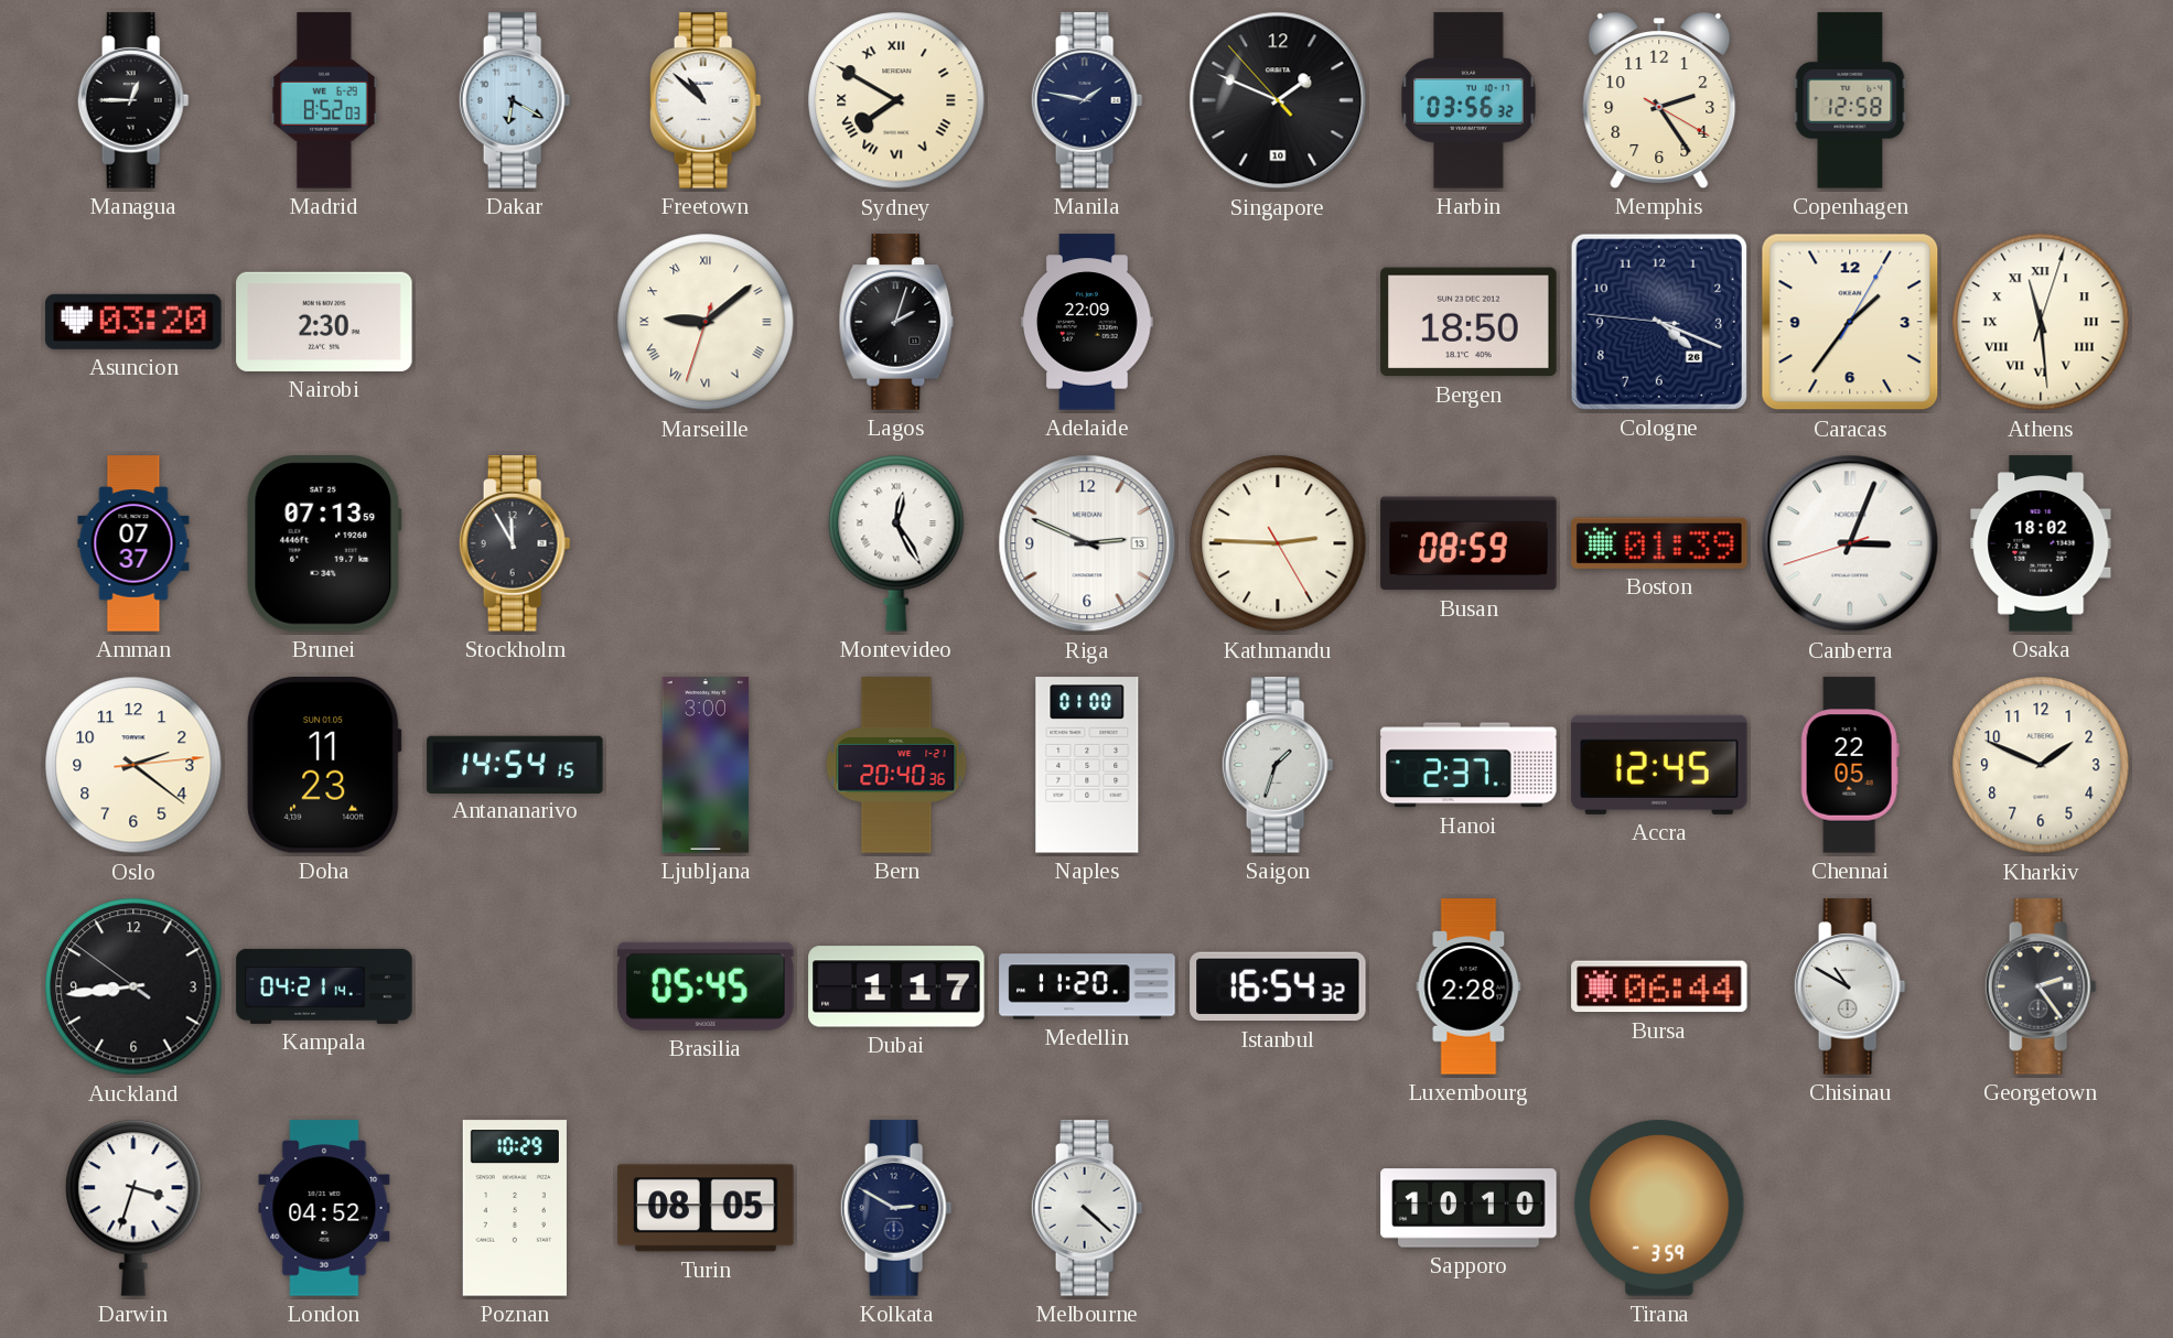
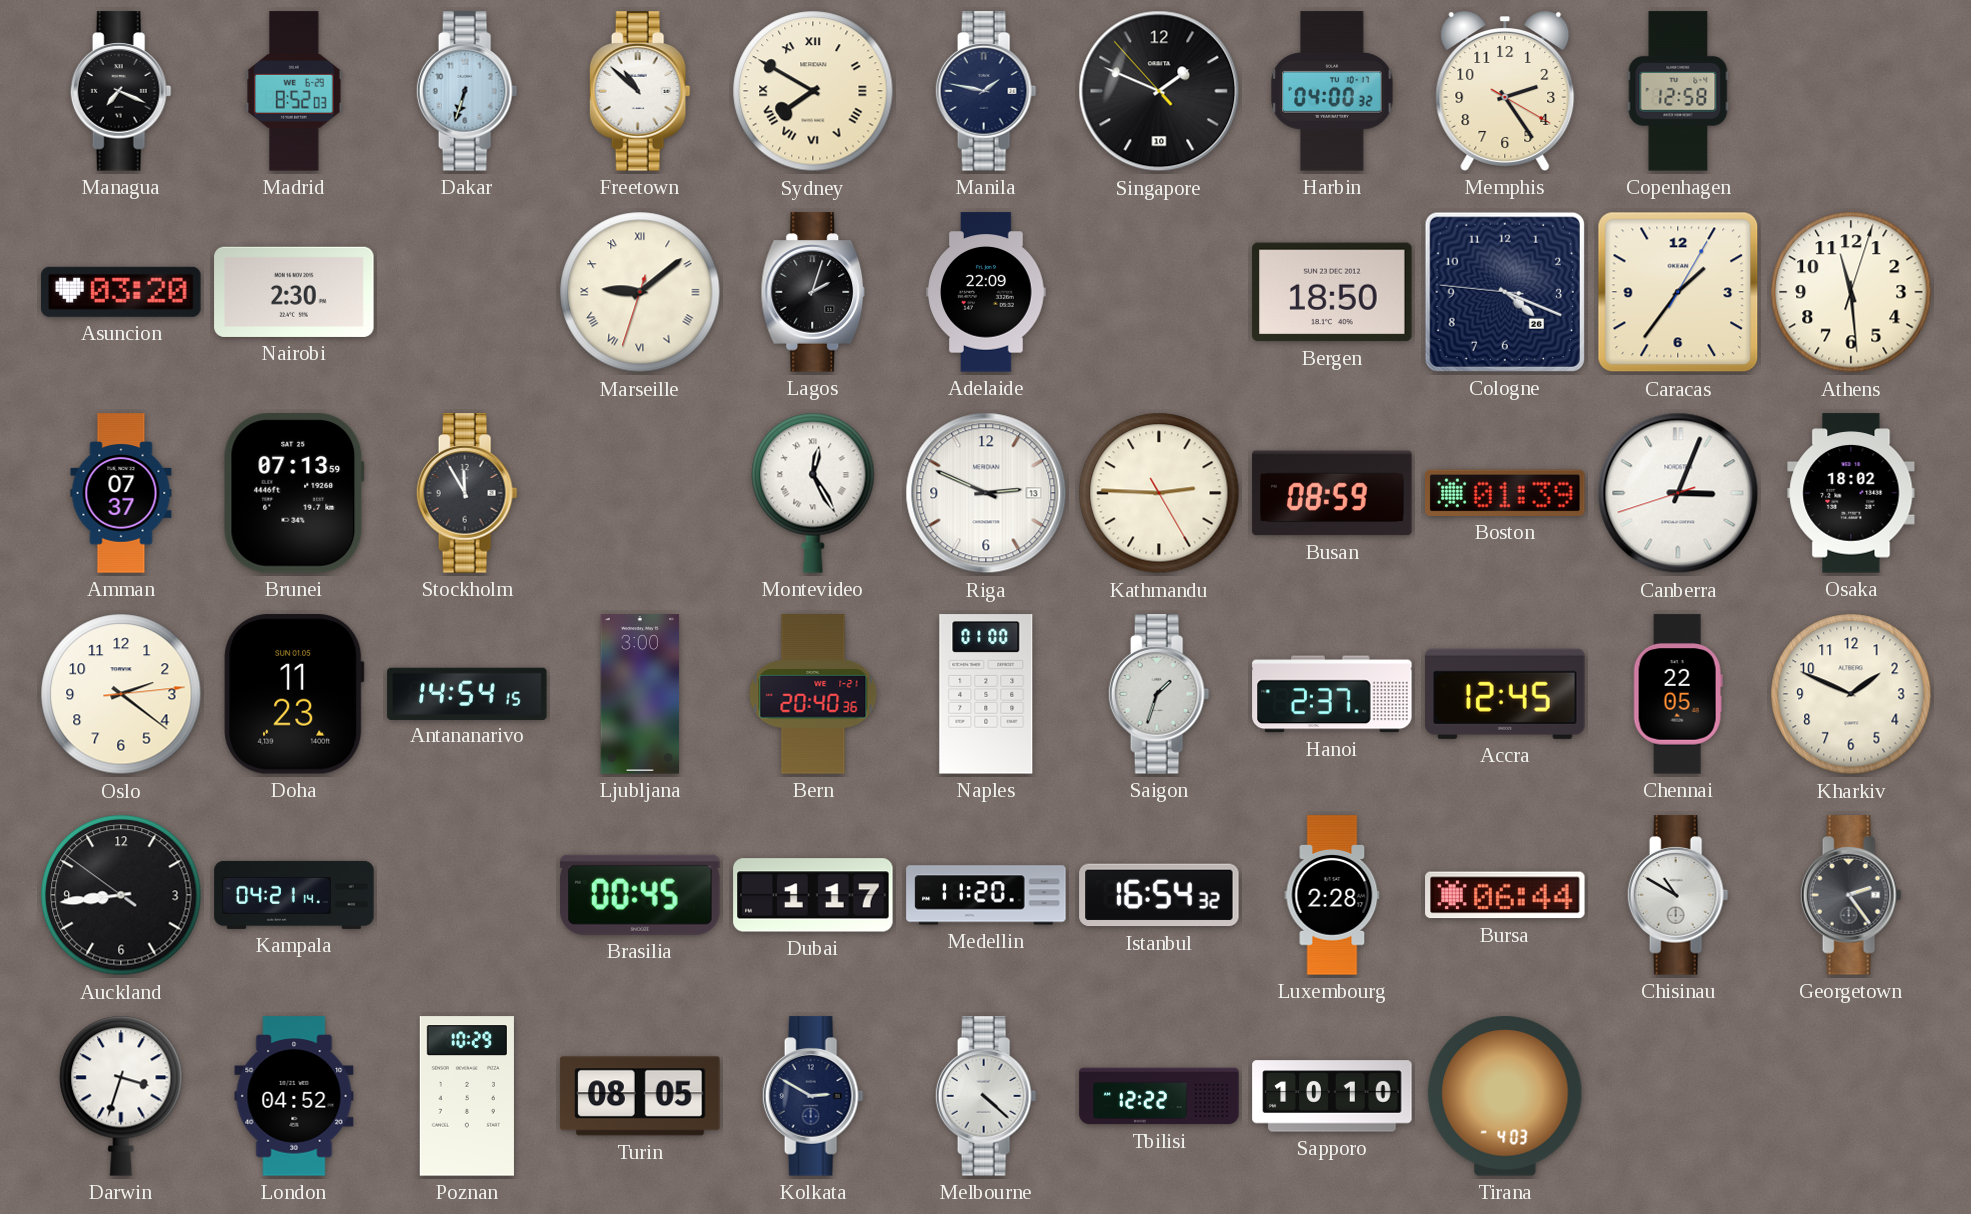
Managua: 12:45 -> 7:19 (121, 91)
Dakar: 6:20 -> 6:33 (467, 91)
Harbin: 03:56 -> 04:00 (1332, 91)
Athens numerals: Roman -> Arabic (1851, 292)
Brasilia: 05:45 -> 00:45 (640, 895)
Tbilisi: none -> 12:22 (1159, 1096)
Tirana: 3:59 -> 4:03 (1505, 1096)
